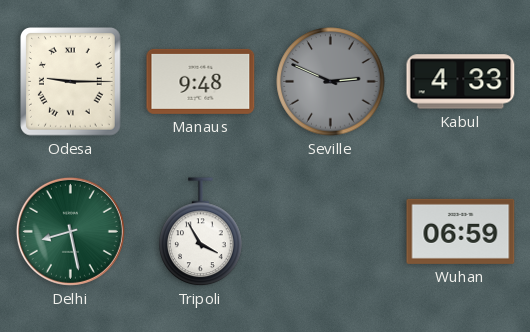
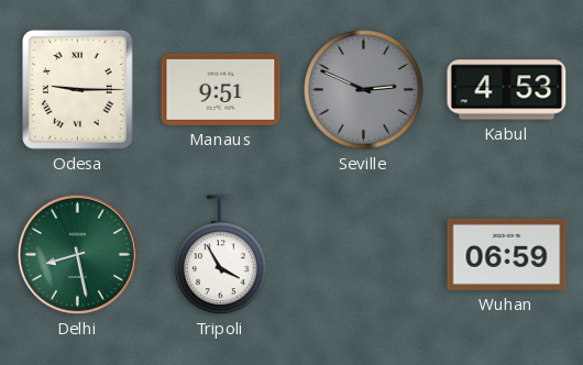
Manaus: 9:48 -> 9:51 (221, 89)
Kabul: 4:33 -> 4:53 (507, 90)
